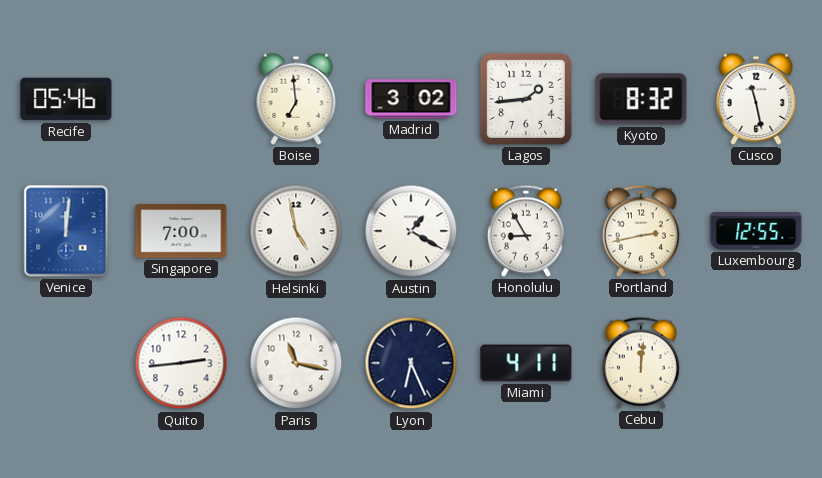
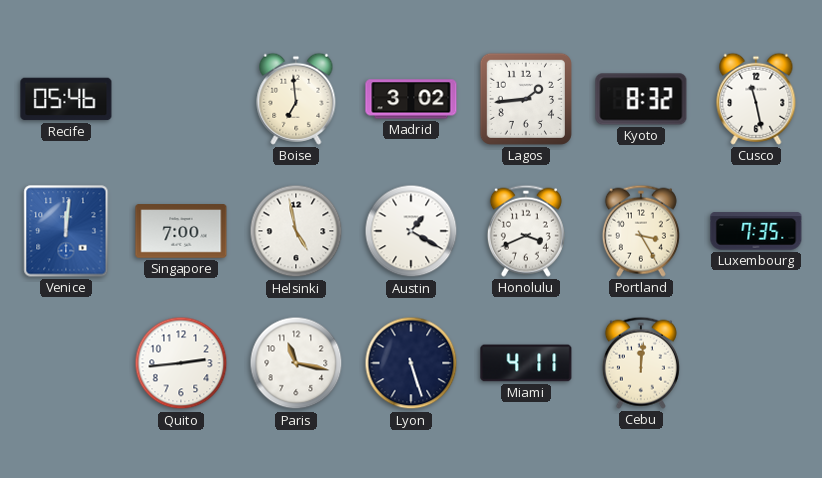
Honolulu: 8:55 -> 3:41 (526, 231)
Portland: 2:43 -> 3:25 (641, 231)
Luxembourg: 12:55 -> 7:35 (756, 231)
Lyon: 6:26 -> 5:27 (411, 363)
